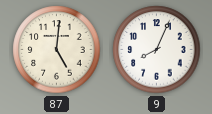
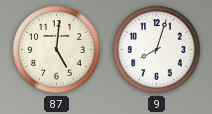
9: 8:04 -> 8:03 (157, 50)
